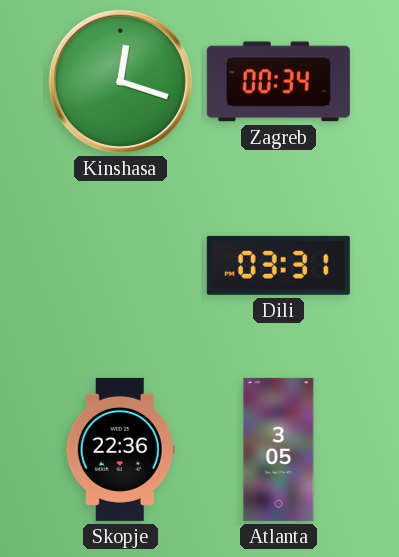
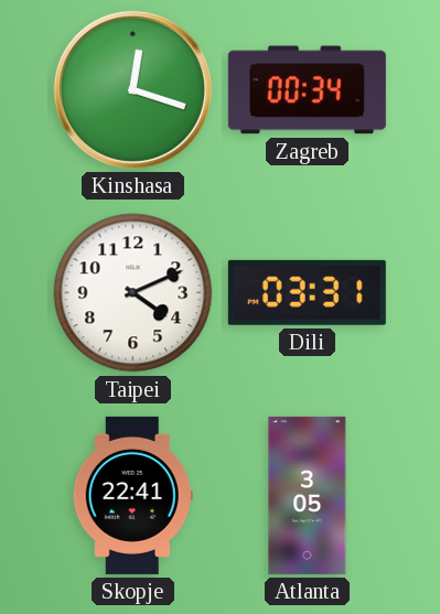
Taipei: none -> 4:11 (133, 293)
Skopje: 22:36 -> 22:41 (132, 495)
